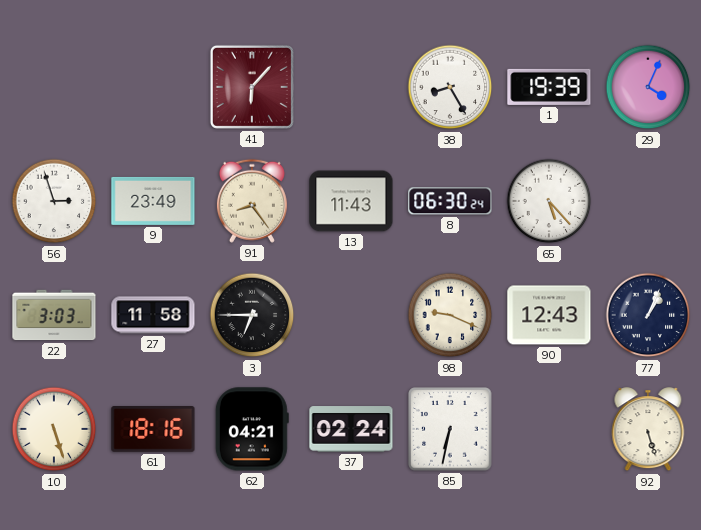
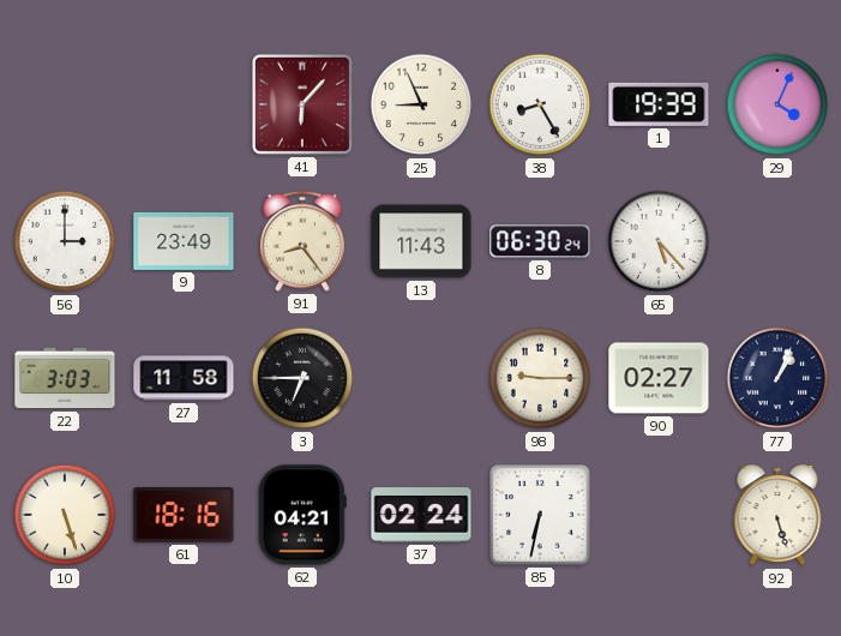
25: none -> 8:56 (421, 104)
56: 2:57 -> 3:00 (65, 241)
98: 9:19 -> 9:15 (540, 378)
90: 12:43 -> 02:27 (659, 378)
